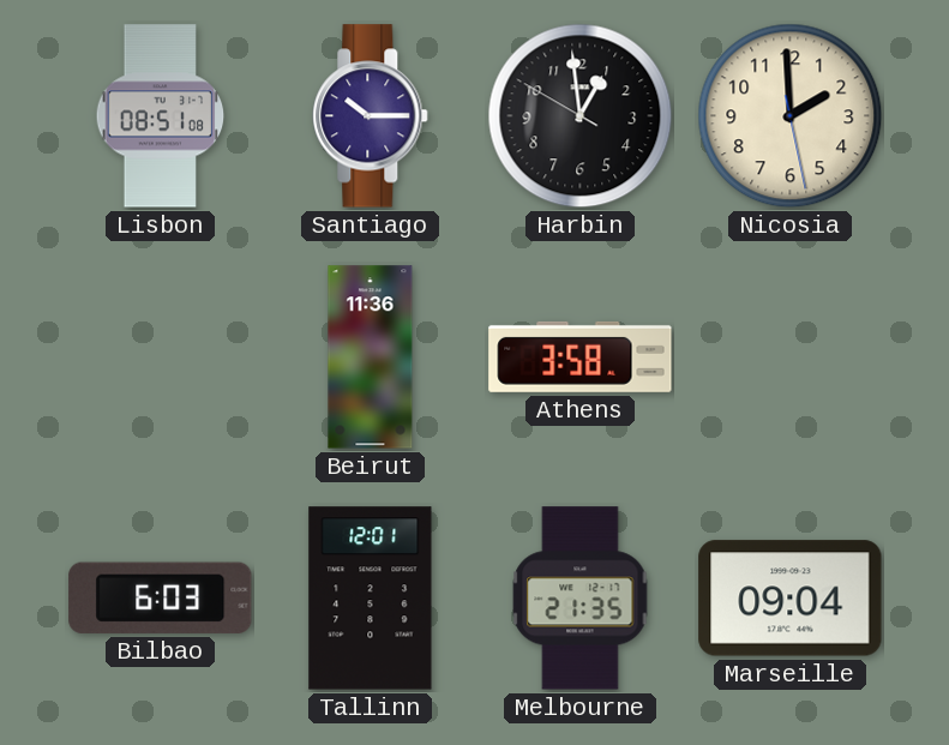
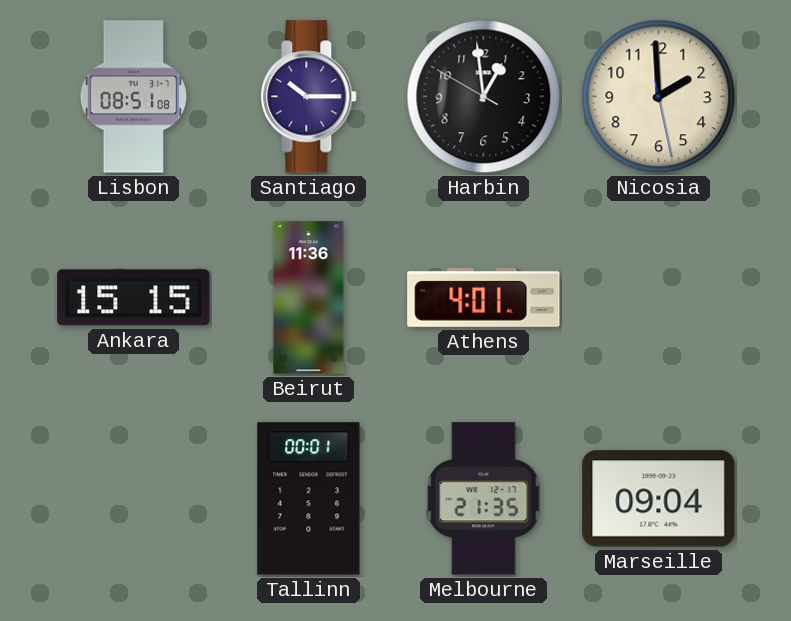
Ankara: none -> 15:15 (134, 298)
Athens: 3:58 -> 4:01 (484, 297)
Bilbao: 6:03 -> none (161, 597)
Tallinn: 12:01 -> 00:01 (309, 499)
